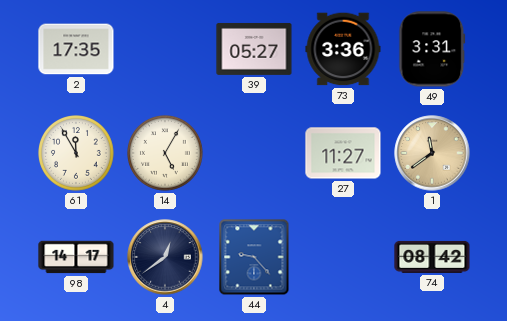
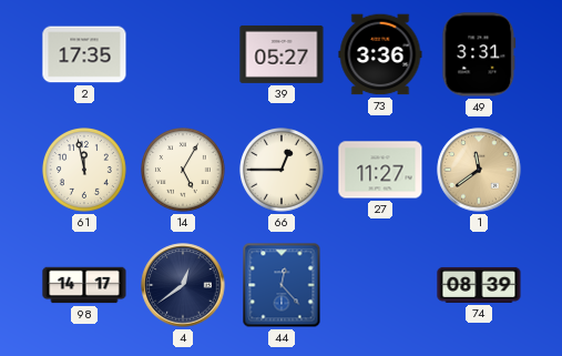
61: 11:55 -> 11:58 (85, 171)
66: none -> 12:45 (283, 171)
44: 9:23 -> 12:23 (282, 285)
74: 08:42 -> 08:39 (479, 285)
